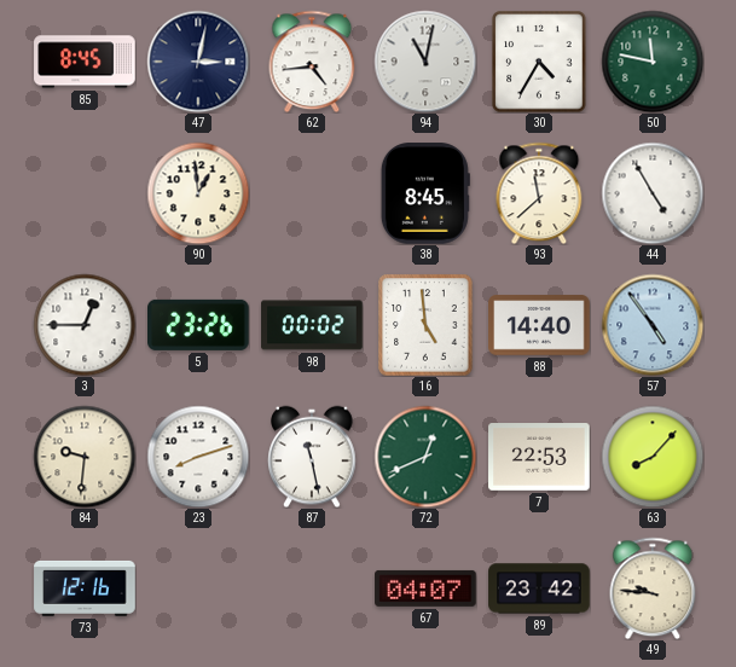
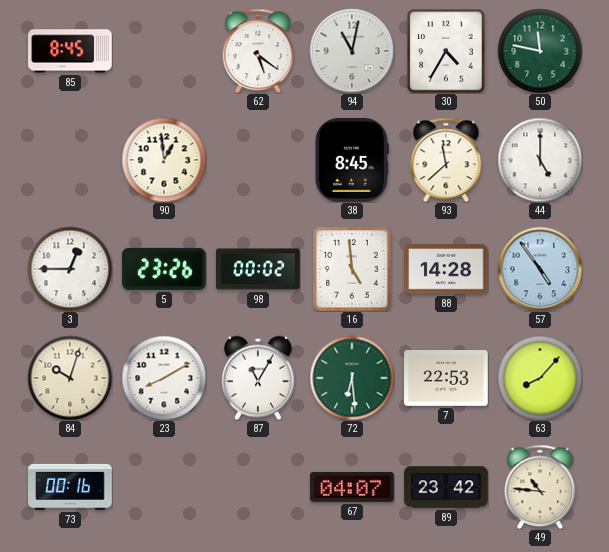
47: 3:02 -> none (198, 62)
62: 4:44 -> 5:21 (258, 51)
44: 4:55 -> 5:00 (540, 160)
88: 14:40 -> 14:28 (446, 269)
84: 9:31 -> 10:03 (70, 378)
23: 8:12 -> 8:10 (164, 378)
87: 11:28 -> 11:05 (258, 378)
72: 12:41 -> 6:29 (352, 378)
73: 12:16 -> 00:16 (70, 487)
49: 9:46 -> 10:46 (540, 487)
